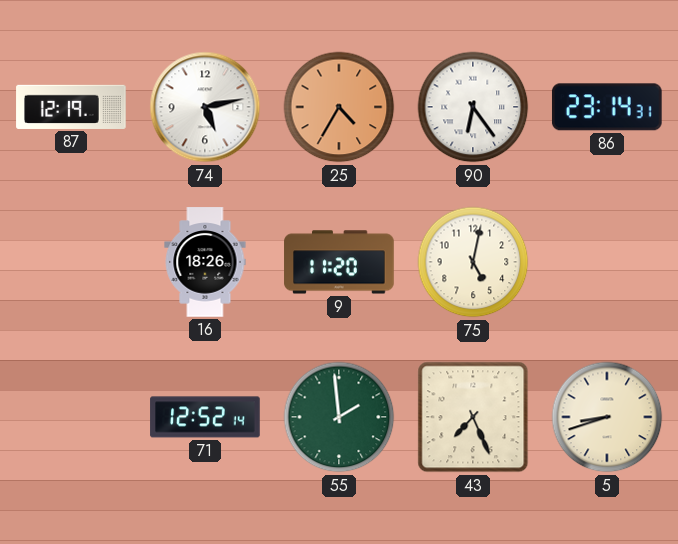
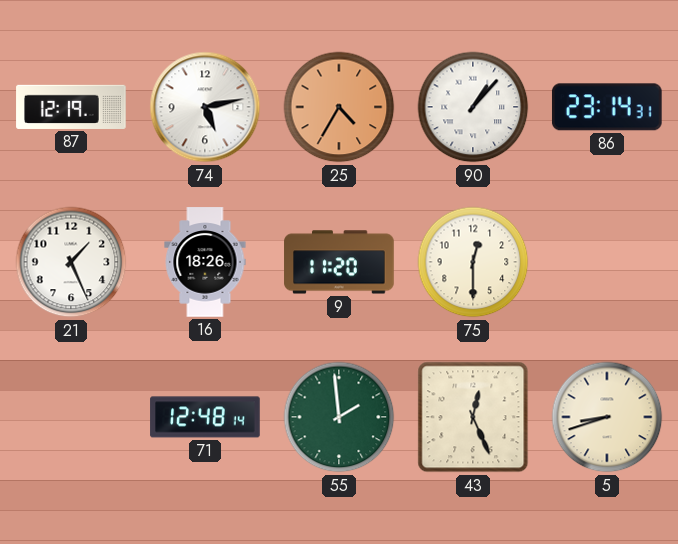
90: 6:24 -> 1:07 (473, 107)
21: none -> 1:26 (71, 262)
75: 5:02 -> 12:30 (473, 262)
71: 12:52 -> 12:48 (205, 417)
43: 7:26 -> 12:26 (473, 417)
